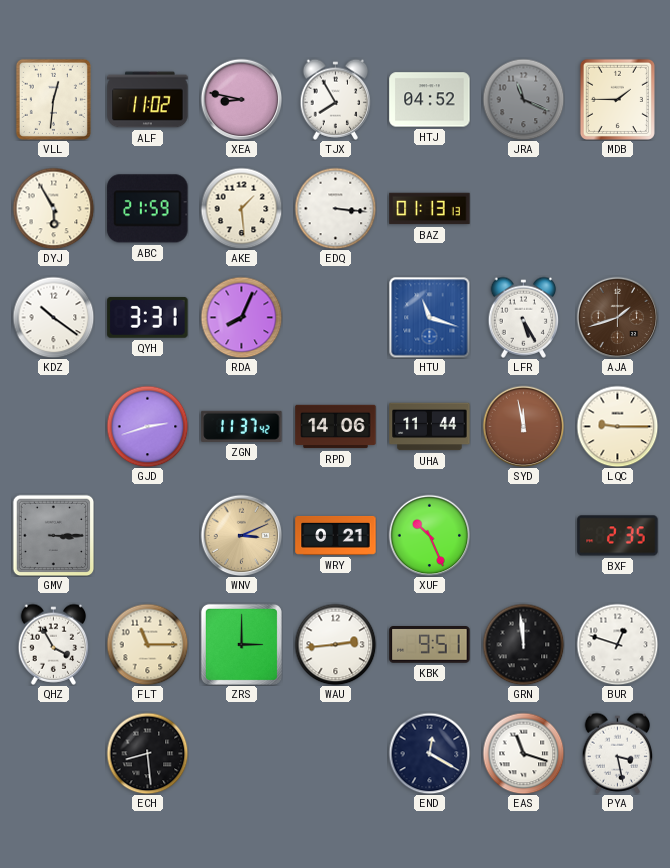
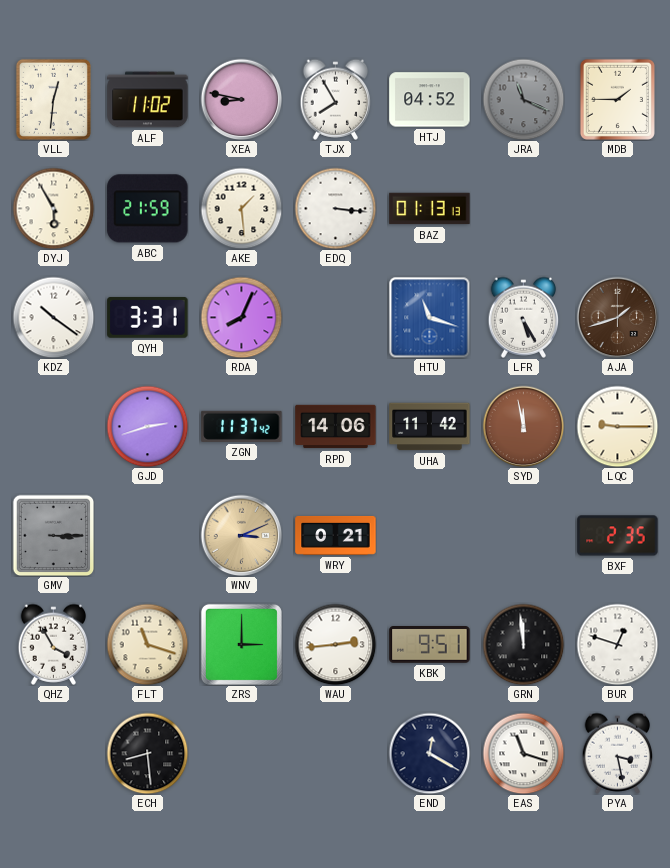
UHA: 11:44 -> 11:42 (430, 427)
XUF: 10:26 -> none (429, 535)
FLT: 11:15 -> 11:18 (147, 644)
